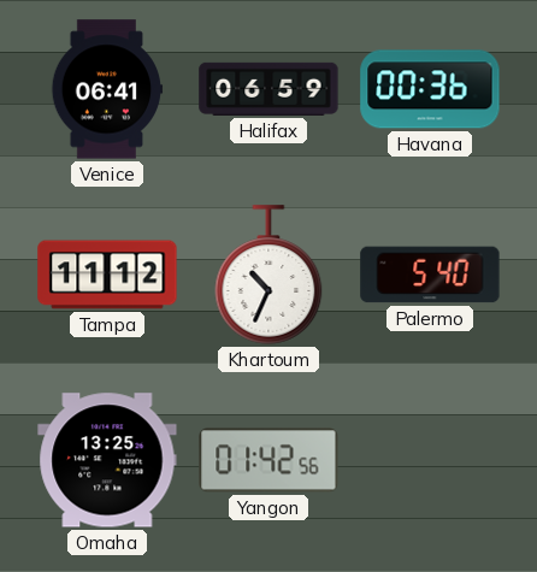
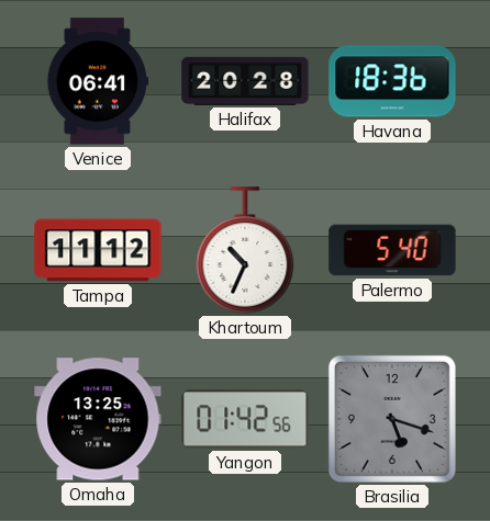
Halifax: 06:59 -> 20:28 (245, 81)
Havana: 00:36 -> 18:36 (392, 81)
Brasilia: none -> 5:18 (392, 419)
